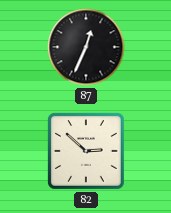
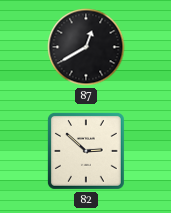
87: 12:34 -> 12:40 (86, 47)
